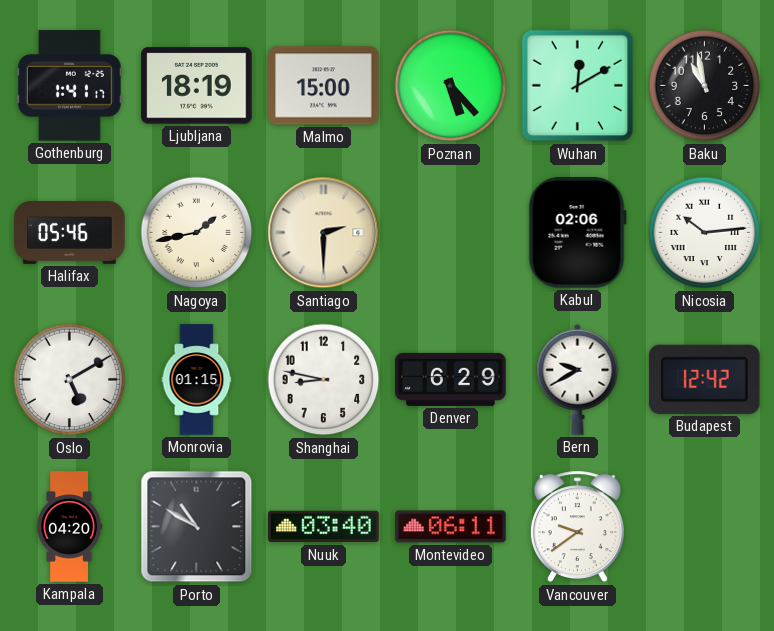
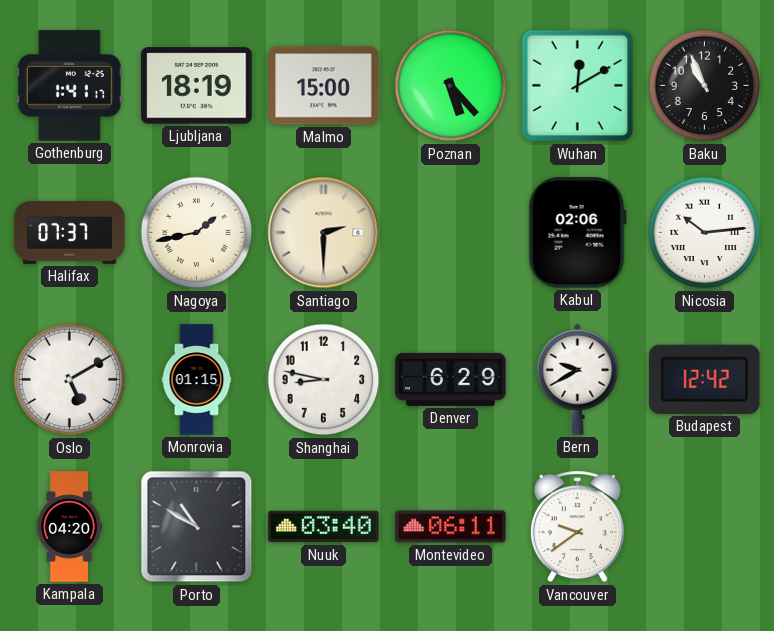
Baku: 10:58 -> 10:56 (705, 86)
Halifax: 05:46 -> 07:37 (70, 232)
